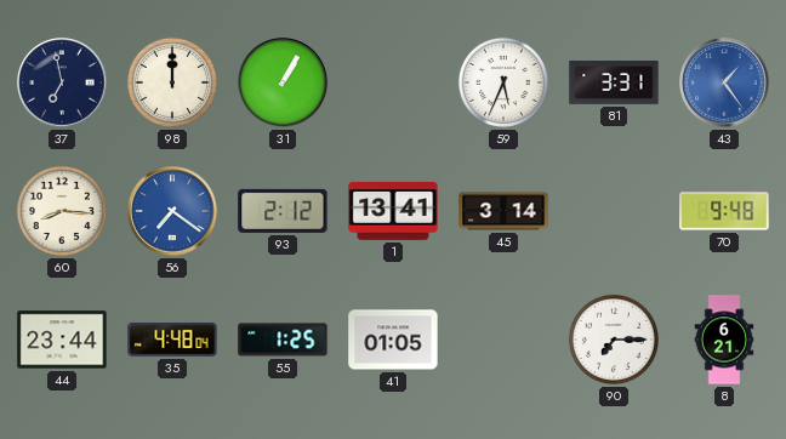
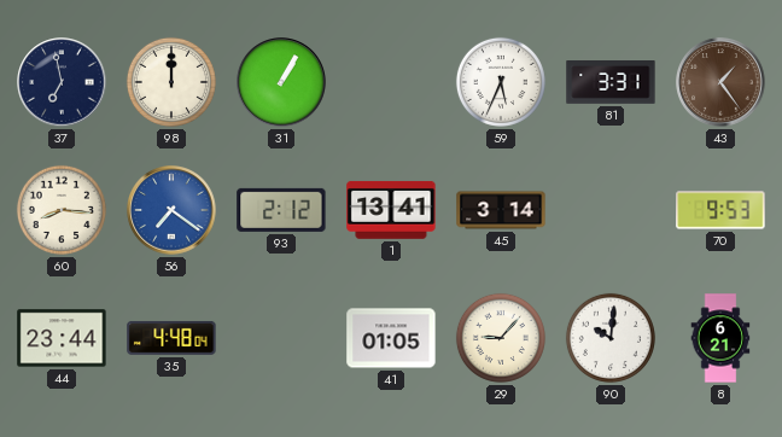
43 dial: blue -> brown (720, 82)
70: 9:48 -> 9:53 (720, 210)
55: 1:25 -> none (283, 340)
29: none -> 9:07 (501, 338)
90: 7:15 -> 10:01 (611, 338)
